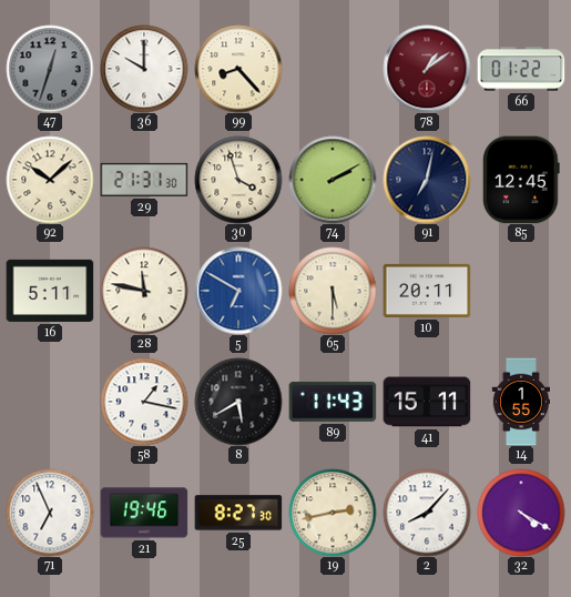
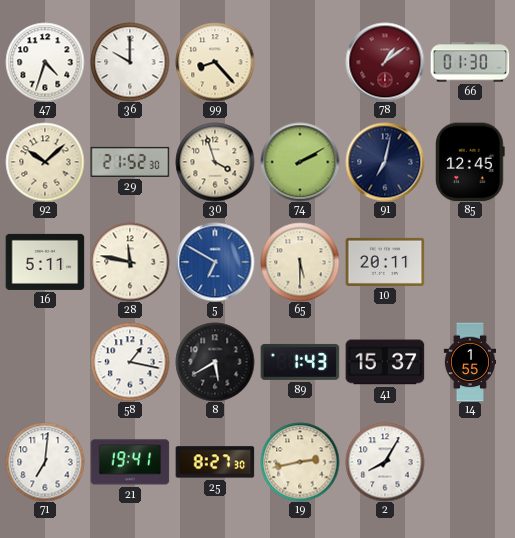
47: 12:33 -> 4:33 (45, 62)
47 dial: grey -> white (45, 62)
66: 01:22 -> 01:30 (470, 62)
29: 21:31 -> 21:52 (130, 162)
89: 11:43 -> 1:43 (300, 362)
41: 15:11 -> 15:37 (385, 362)
71: 6:56 -> 7:01 (45, 462)
21: 19:46 -> 19:41 (130, 462)
2: 8:07 -> 8:05 (385, 462)
32: 4:20 -> none (521, 513)
